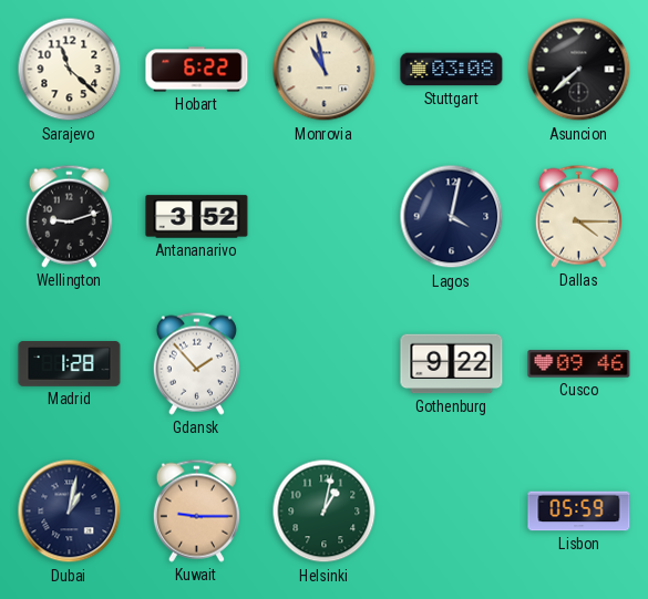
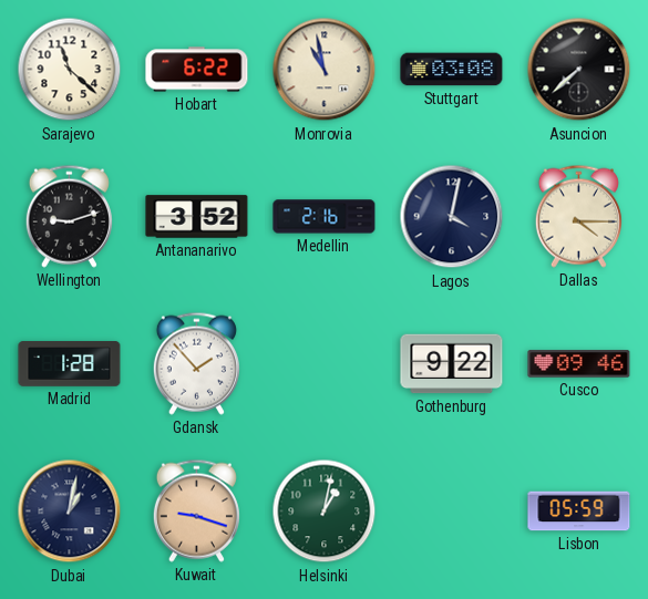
Medellin: none -> 2:16 (325, 217)
Kuwait: 9:15 -> 9:18 (196, 510)
